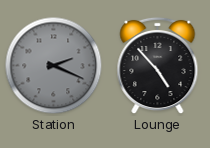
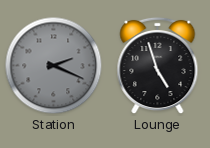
Lounge: 4:53 -> 4:57 (158, 66)
